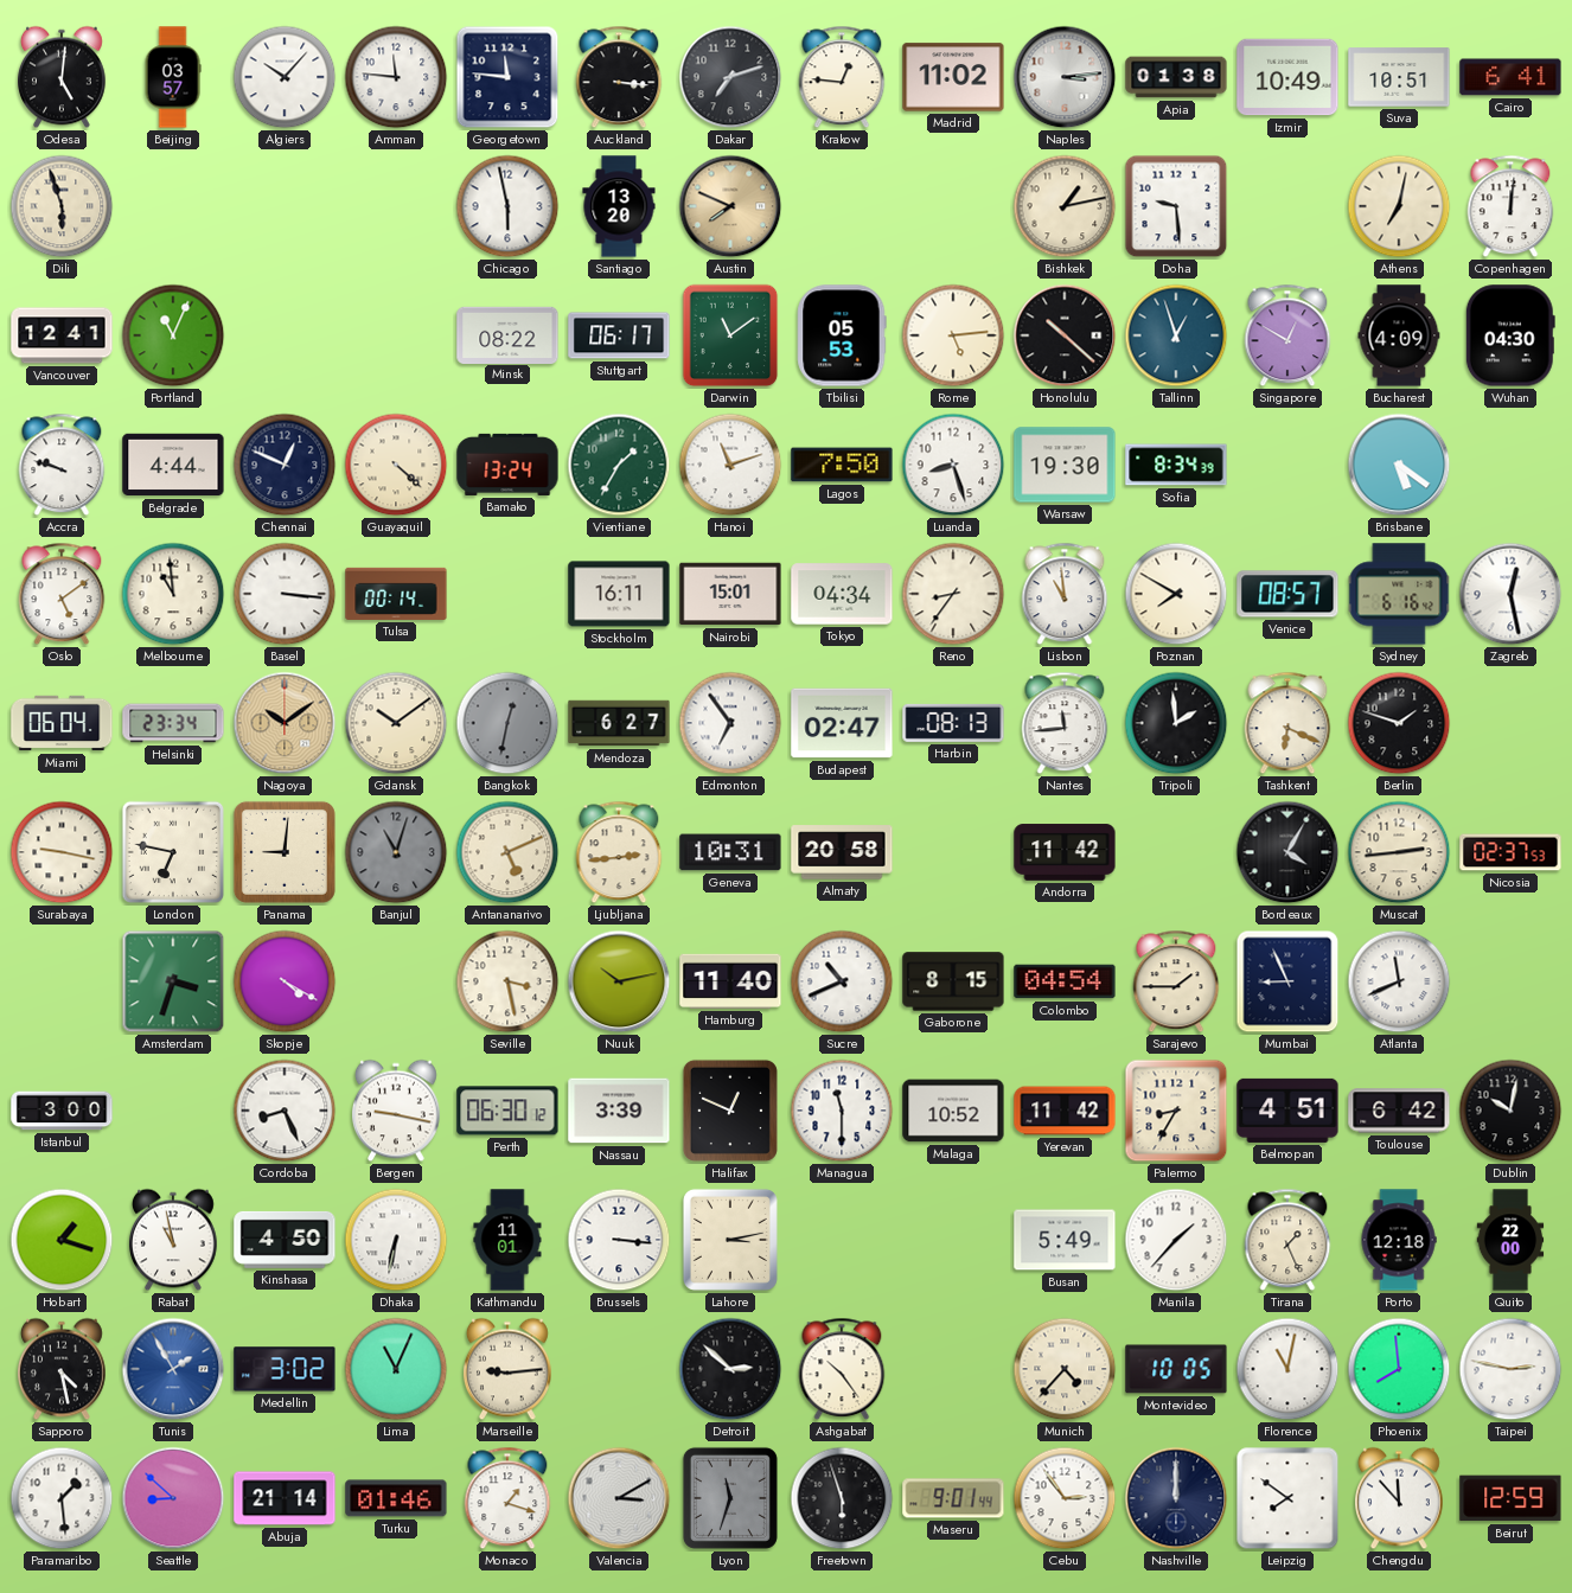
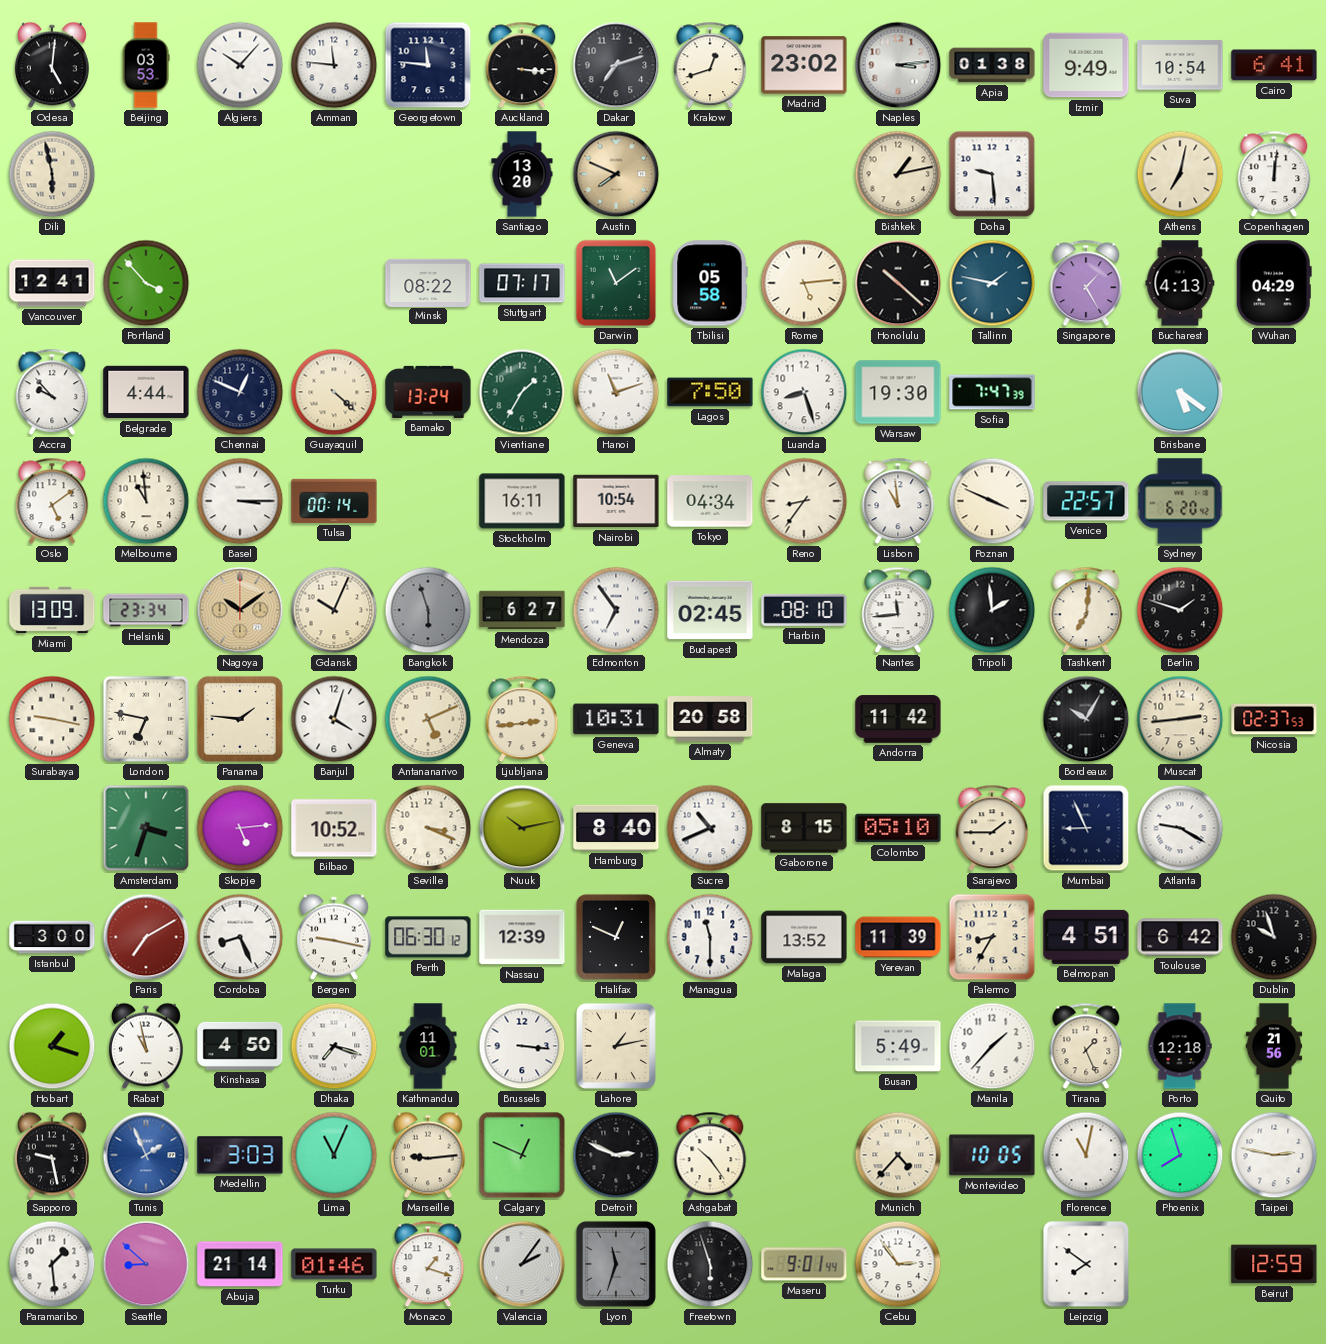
Beijing: 03:57 -> 03:53 (146, 65)
Krakow: 12:46 -> 12:42 (710, 65)
Madrid: 11:02 -> 23:02 (804, 65)
Izmir: 10:49 -> 9:49 (1086, 65)
Suva: 10:51 -> 10:54 (1180, 65)
Dili: 5:57 -> 5:58 (52, 174)
Chicago: 5:58 -> none (507, 206)
Portland: 11:04 -> 3:53 (146, 283)
Stuttgart: 06:17 -> 07:17 (522, 283)
Tbilisi: 05:53 -> 05:58 (710, 283)
Tallinn: 12:57 -> 1:47 (992, 283)
Singapore: 12:50 -> 1:25 (1086, 283)
Bucharest: 4:09 -> 4:13 (1180, 283)
Wuhan: 04:30 -> 04:29 (1274, 283)
Accra: 9:48 -> 9:53 (52, 392)
Sofia: 8:34 -> 7:47 (992, 392)
Basel: 3:16 -> 3:15 (240, 501)
Nairobi: 15:01 -> 10:54 (616, 501)
Poznan: 7:50 -> 3:49 (992, 501)
Venice: 08:57 -> 22:57 (1086, 501)
Sydney: 6:16 -> 6:20 (1180, 501)
Zagreb: 12:28 -> none (1510, 594)
Miami: 06:04 -> 13:09 (52, 610)
Gdansk: 10:09 -> 10:04 (334, 610)
Bangkok: 12:32 -> 5:57 (428, 610)
Budapest: 02:47 -> 02:45 (710, 610)
Harbin: 08:13 -> 08:10 (804, 610)
Tashkent: 6:19 -> 7:01 (1086, 610)
Panama: 9:01 -> 1:46 (240, 719)
Banjul: 11:03 -> 4:03 (334, 719)
Banjul dial: grey -> white (334, 719)
Bordeaux: 4:05 -> 10:05 (1086, 719)
Skopje: 4:20 -> 5:14 (240, 828)
Bilbao: none -> 10:52 (334, 828)
Seville: 3:28 -> 3:19 (428, 828)
Hamburg: 11:40 -> 8:40 (616, 828)
Colombo: 04:54 -> 05:10 (898, 828)
Atlanta: 11:41 -> 9:20 (1180, 828)
Paris: none -> 7:10 (146, 937)
Nassau: 3:39 -> 12:39 (522, 937)
Malaga: 10:52 -> 13:52 (804, 937)
Yerevan: 11:42 -> 11:39 (898, 937)
Dublin: 10:02 -> 9:57 (1274, 937)
Dhaka: 6:32 -> 7:18 (334, 1046)
Lahore: 3:13 -> 1:13 (616, 1046)
Quito: 22:00 -> 21:56 (1274, 1046)
Sapporo: 4:28 -> 9:28 (53, 1155)
Tunis: 1:55 -> 1:56 (146, 1155)
Medellin: 3:02 -> 3:03 (240, 1155)
Calgary: none -> 12:49 (522, 1155)
Detroit: 2:52 -> 2:49 (616, 1155)
Phoenix: 7:59 -> 7:57 (1180, 1155)
Valencia: 3:10 -> 2:06 (522, 1264)
Nashville: 12:00 -> none (1176, 1498)
Chengdu: 11:53 -> none (1400, 1498)
